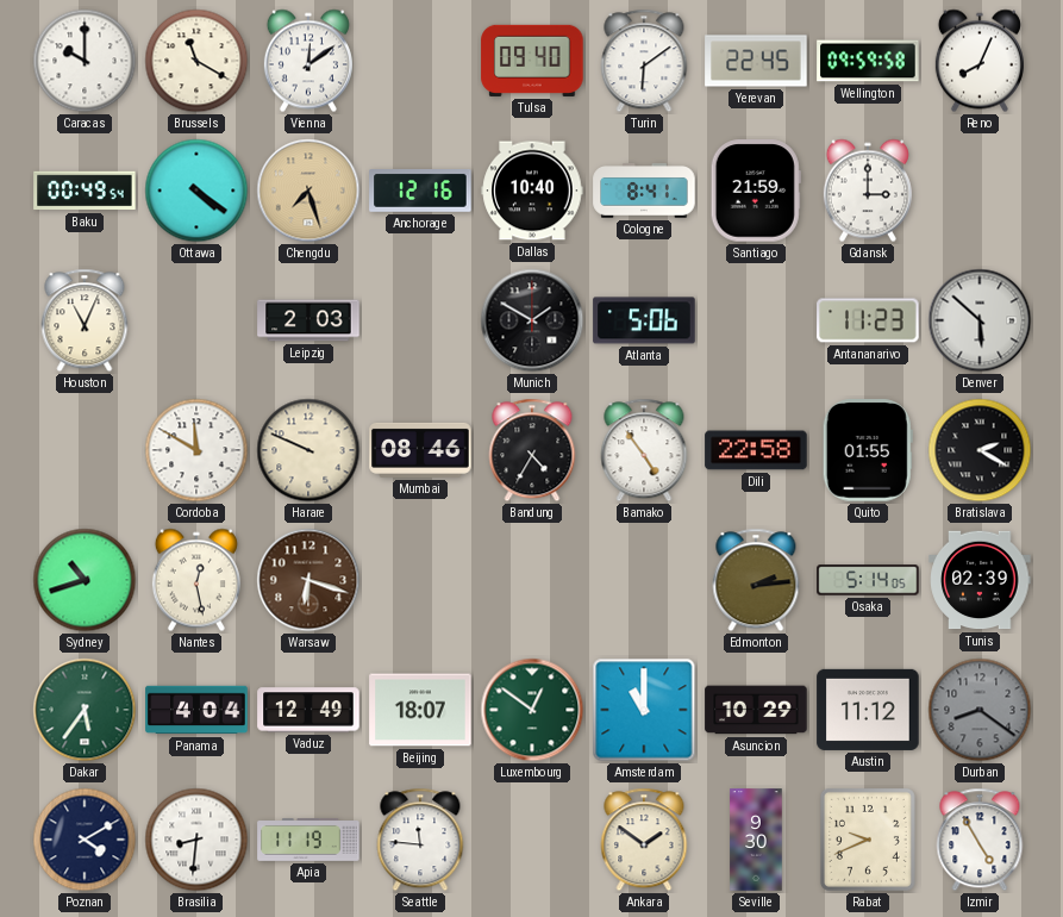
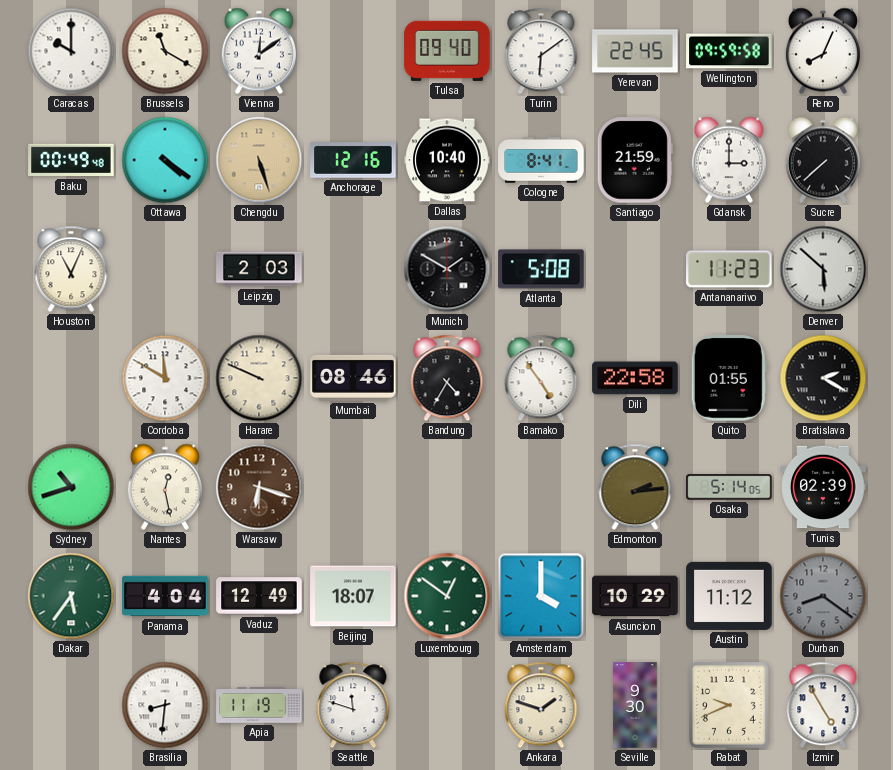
Baku: 00:49:54 -> 00:49:48 (71, 160)
Chengdu: 7:27 -> 5:27 (259, 160)
Sucre: none -> 7:38 (823, 160)
Atlanta: 5:06 -> 5:08 (541, 269)
Amsterdam: 11:00 -> 4:00 (541, 596)
Poznan: 4:10 -> none (85, 840)
Seattle: 11:46 -> 11:48 (353, 705)
Ankara: 1:51 -> 1:48 (541, 705)
